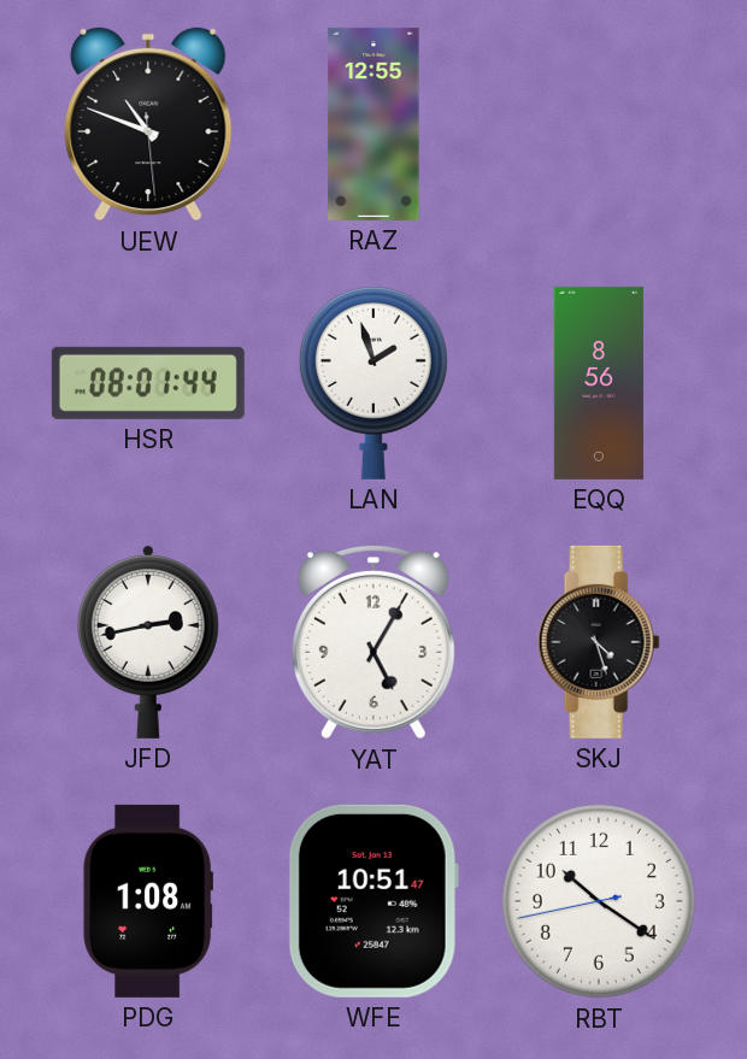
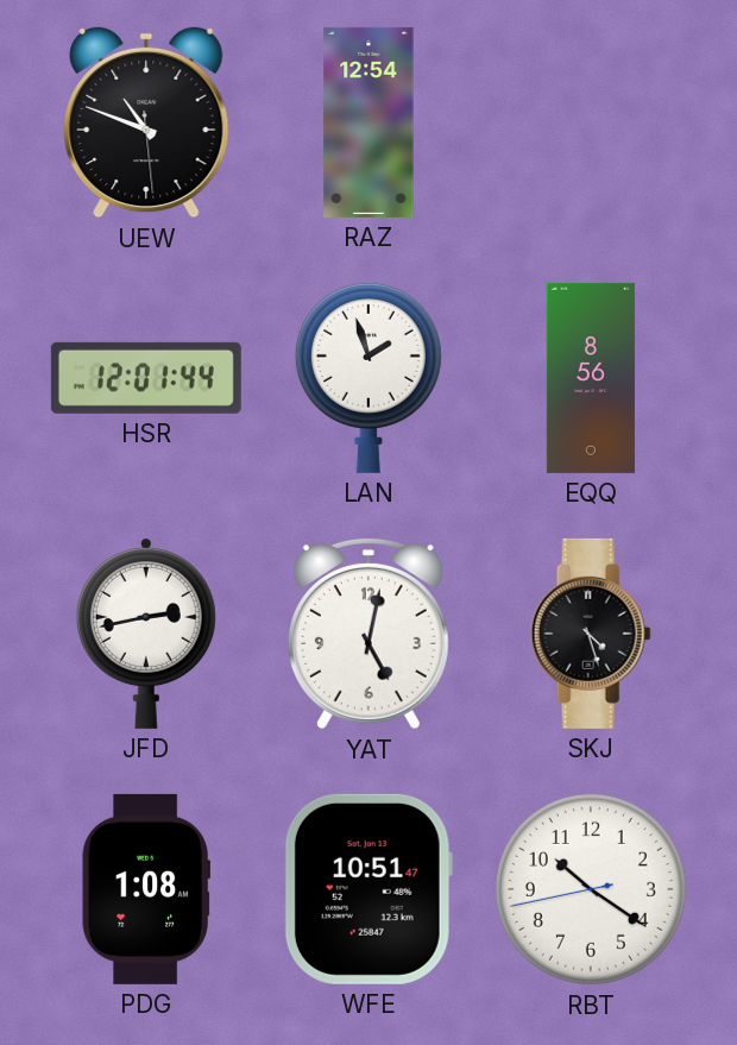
RAZ: 12:55 -> 12:54 (368, 122)
HSR: 08:01 -> 12:01 (146, 378)
YAT: 5:05 -> 5:02 (368, 634)
